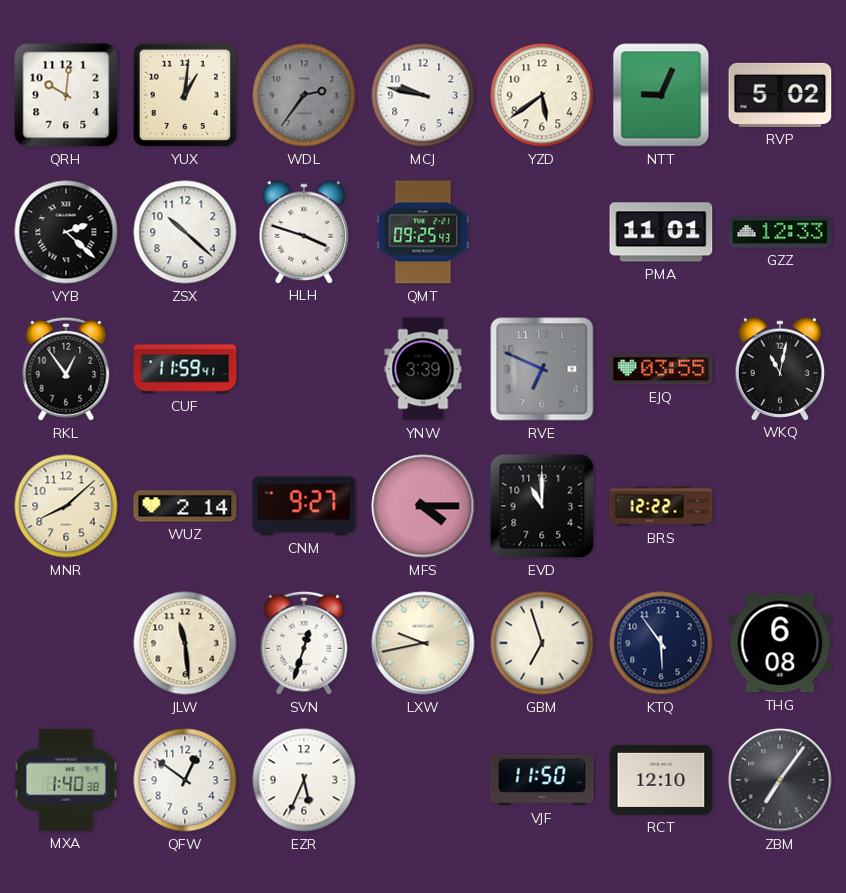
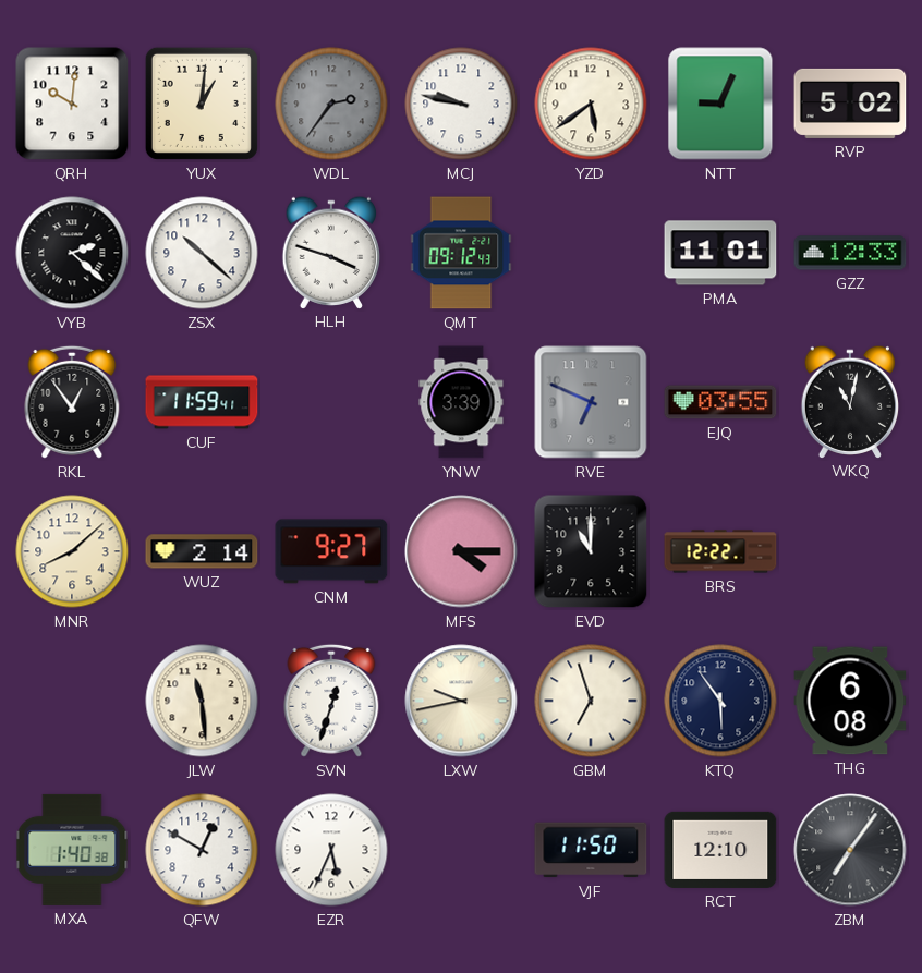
QMT: 09:25 -> 09:12 (461, 253)
QFW: 12:51 -> 12:50 (202, 850)
